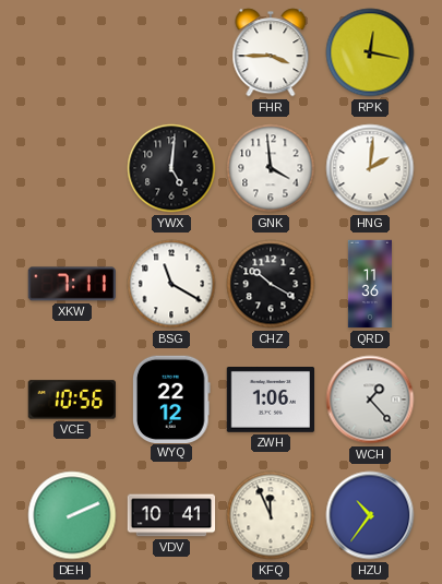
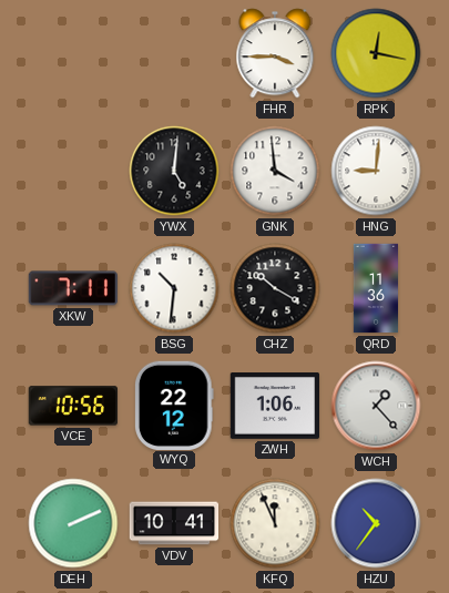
HNG: 2:01 -> 9:01 (376, 171)
BSG: 11:20 -> 10:31 (174, 288)
